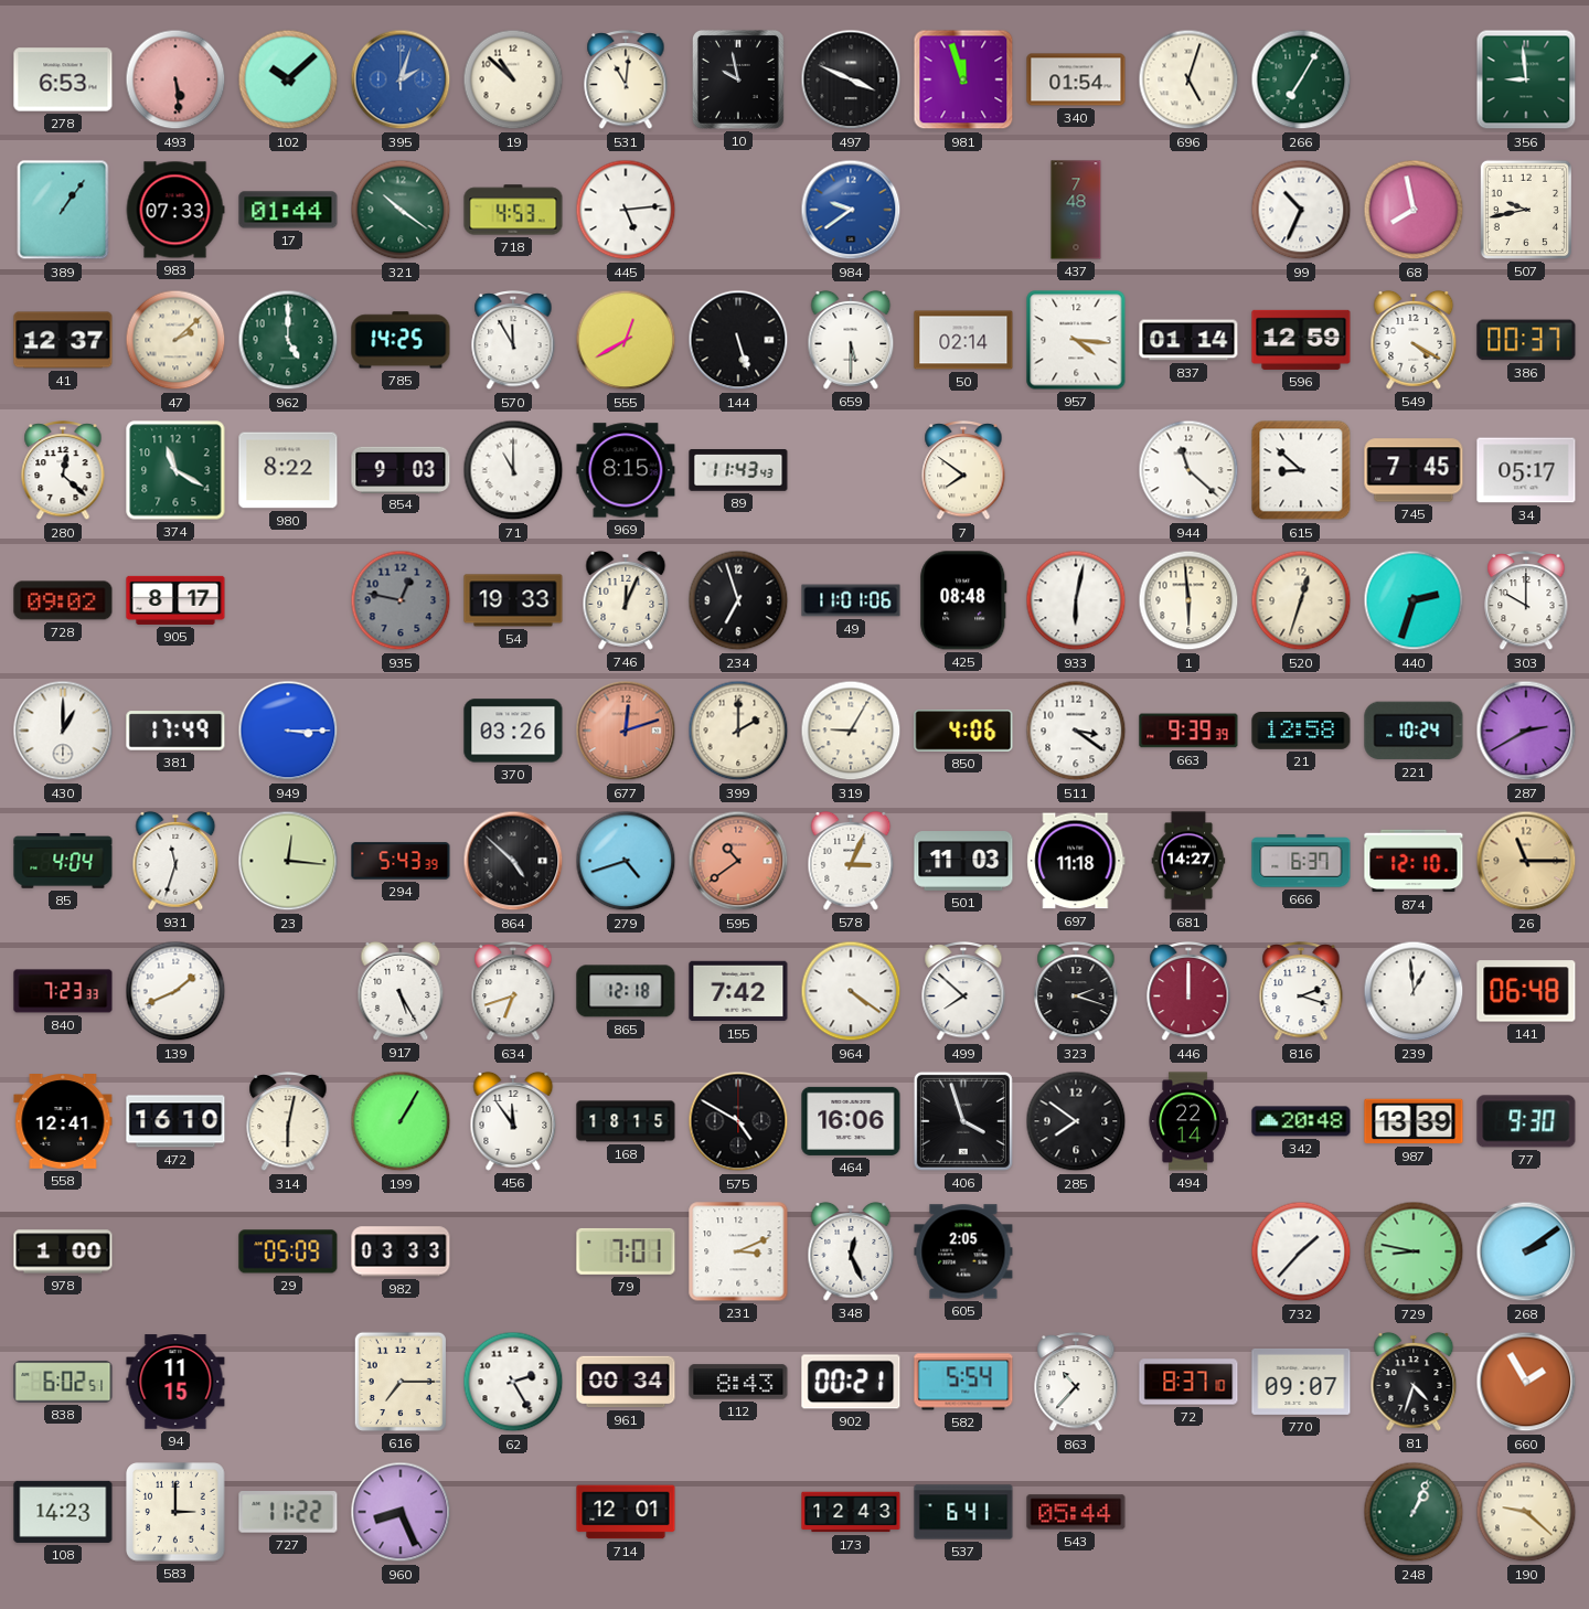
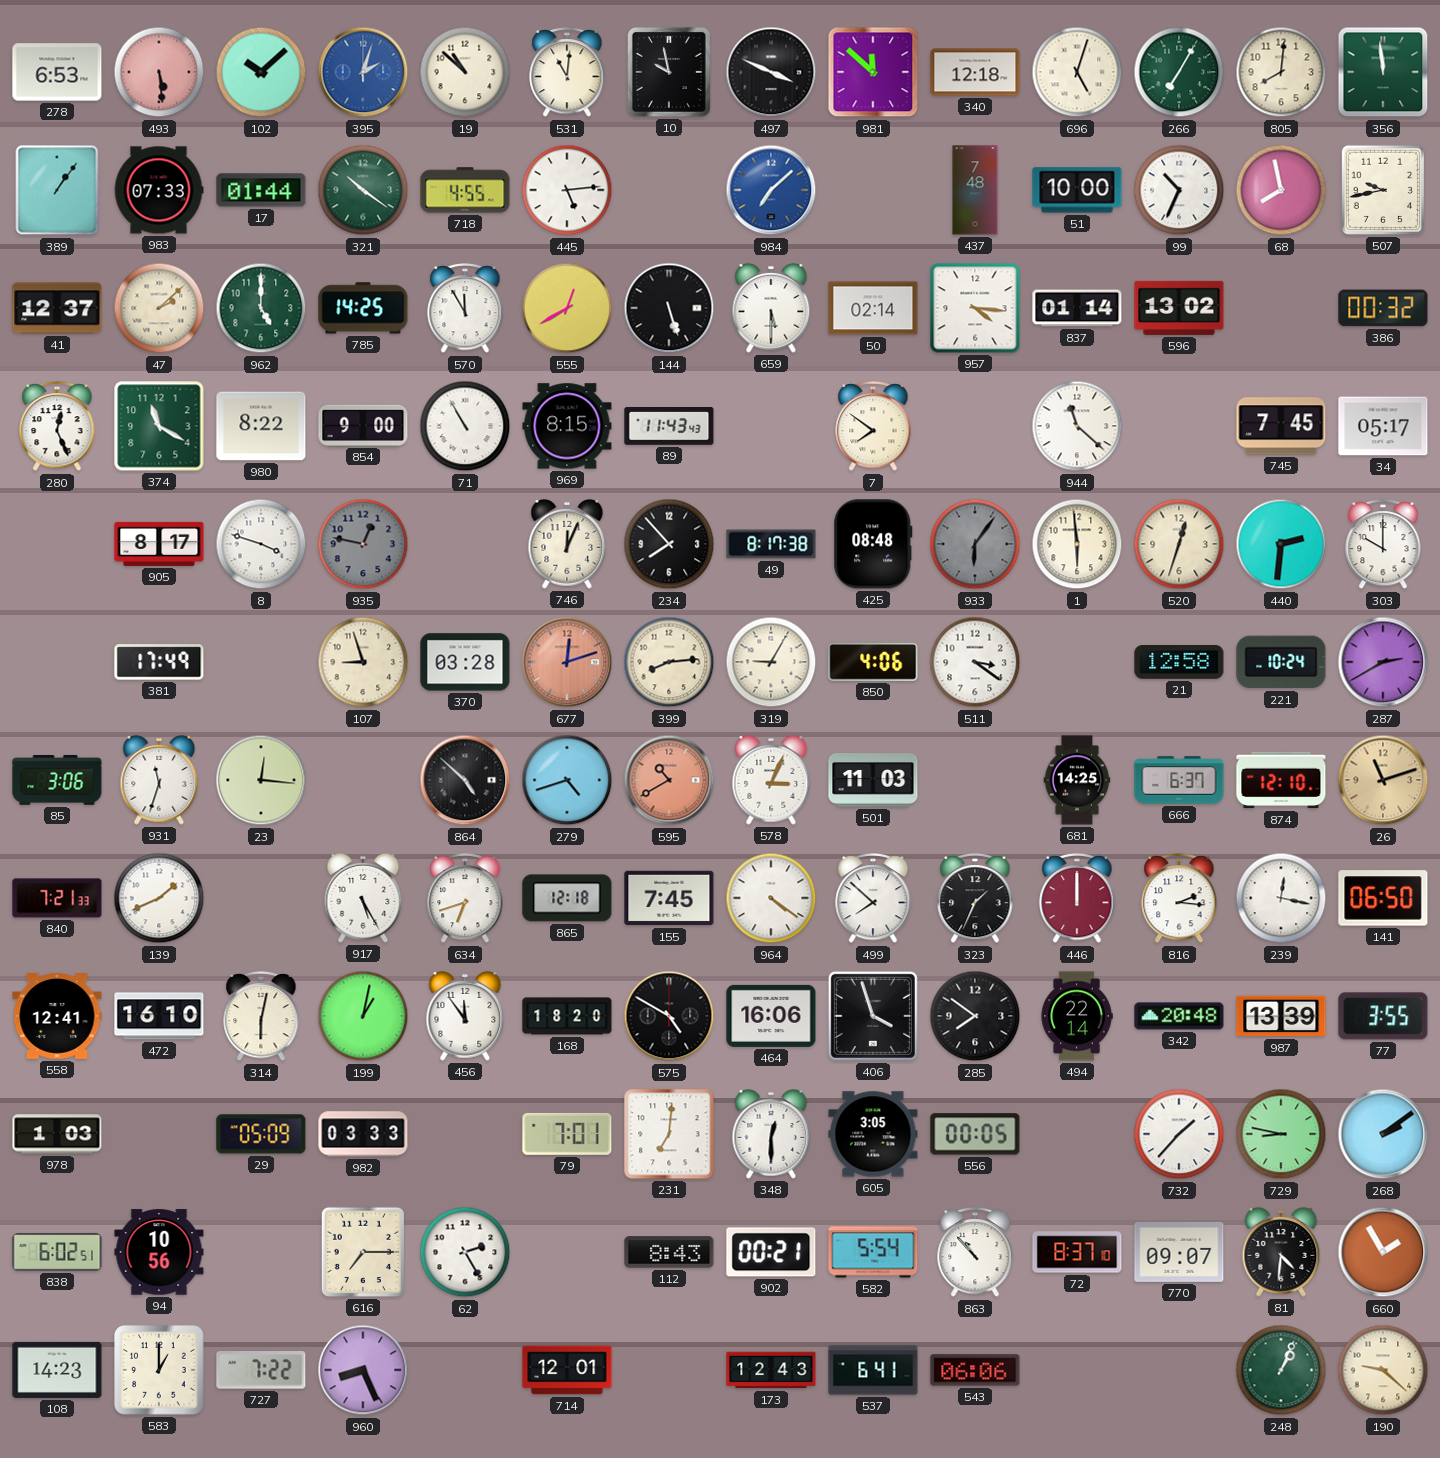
981: 11:57 -> 11:52 (873, 72)
340: 01:54 -> 12:18 (975, 72)
805: none -> 8:01 (1281, 72)
356: 8:59 -> 11:59 (1383, 72)
718: 4:53 -> 4:55 (465, 190)
984: 9:39 -> 7:08 (771, 190)
51: none -> 10:00 (1077, 190)
596: 12:59 -> 13:02 (1179, 308)
549: 4:20 -> none (1414, 340)
386: 00:37 -> 00:32 (1383, 308)
280: 12:22 -> 12:26 (57, 426)
854: 9:03 -> 9:00 (363, 425)
71: 11:00 -> 10:55 (465, 426)
615: 8:52 -> none (1301, 470)
728: 09:02 -> none (63, 600)
8: none -> 3:48 (261, 544)
54: 19:33 -> none (513, 600)
234: 6:57 -> 7:53 (669, 544)
49: 11:01 -> 8:17 (771, 544)
933: 6:02 -> 6:06 (975, 544)
933 dial: white -> grey (975, 544)
440: 2:33 -> 2:31 (1281, 544)
430: 1:00 -> none (63, 731)
949: 3:15 -> none (288, 731)
107: none -> 8:57 (363, 662)
370: 03:26 -> 03:28 (465, 662)
399: 2:00 -> 8:14 (669, 662)
663: 9:39 -> none (1188, 731)
85: 4:04 -> 3:06 (57, 781)
294: 5:43 -> none (401, 861)
595: 10:39 -> 10:40 (669, 780)
697: 11:18 -> none (1076, 861)
681: 14:27 -> 14:25 (1077, 780)
26: 11:15 -> 11:12 (1383, 780)
840: 7:23 -> 7:21 (57, 898)
155: 7:42 -> 7:45 (669, 898)
323: 2:18 -> 1:34 (975, 898)
816: 2:18 -> 2:16 (1179, 898)
239: 12:59 -> 12:17 (1281, 898)
141: 06:48 -> 06:50 (1383, 898)
199: 1:05 -> 1:02 (363, 1016)
168: 18:15 -> 18:20 (567, 1016)
77: 9:30 -> 3:55 (1383, 1016)
978: 1:00 -> 1:03 (57, 1134)
231: 3:11 -> 7:01 (669, 1134)
348: 12:26 -> 12:30 (771, 1134)
605: 2:05 -> 3:05 (873, 1134)
556: none -> 00:05 (975, 1134)
94: 11:15 -> 10:56 (159, 1252)
961: 00:34 -> none (626, 1382)
863: 10:37 -> 10:53 (975, 1252)
81: 4:33 -> 4:31 (1281, 1252)
583: 3:00 -> 1:00 (159, 1370)
727: 11:22 -> 7:22 (261, 1370)
543: 05:44 -> 06:06 (975, 1370)
